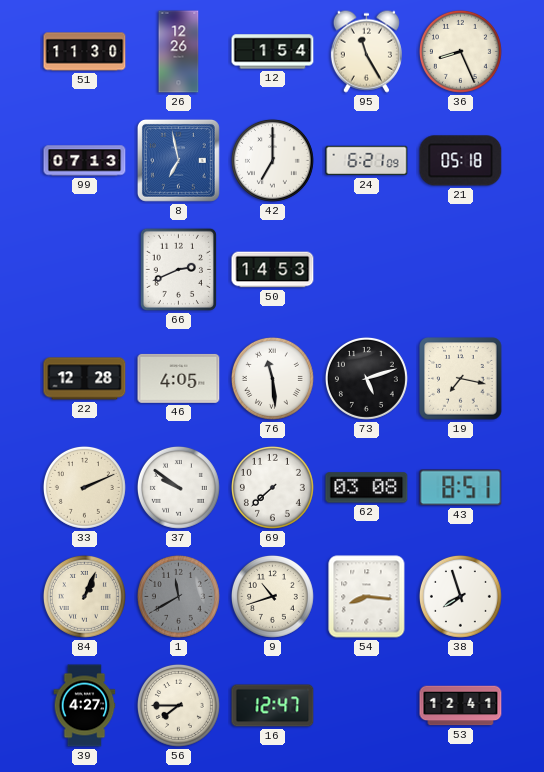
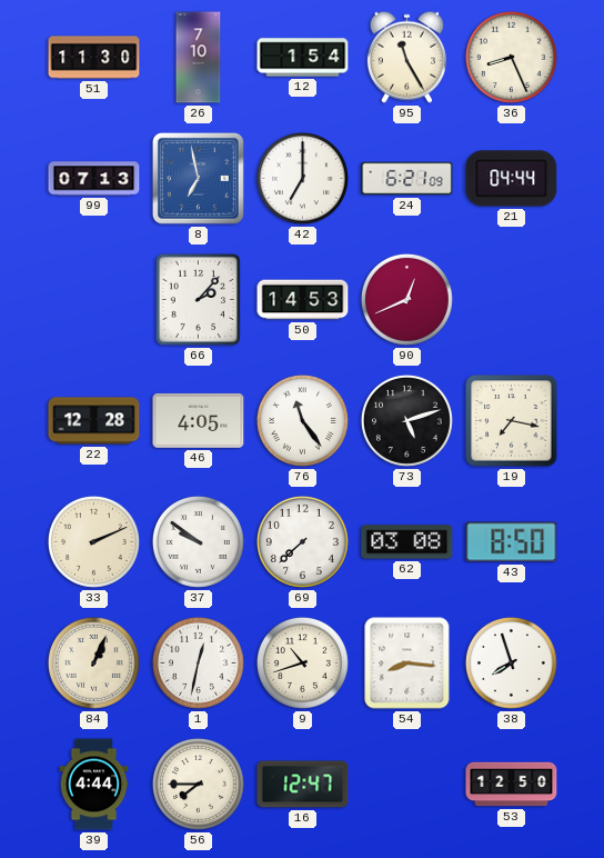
26: 12:26 -> 7:10 (199, 58)
21: 05:18 -> 04:44 (512, 179)
66: 2:41 -> 2:07 (198, 299)
90: none -> 12:41 (406, 299)
76: 11:29 -> 11:24 (302, 420)
43: 8:51 -> 8:50 (512, 542)
1: 11:40 -> 12:32 (198, 662)
1 dial: grey -> white (198, 662)
39: 4:27 -> 4:44 (94, 785)
53: 12:41 -> 12:50 (512, 785)
